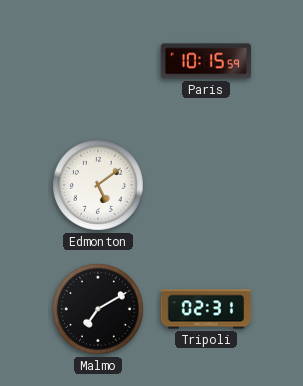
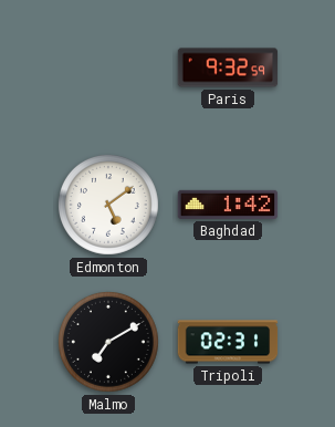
Paris: 10:15 -> 9:32 (228, 67)
Baghdad: none -> 1:42 (228, 205)
